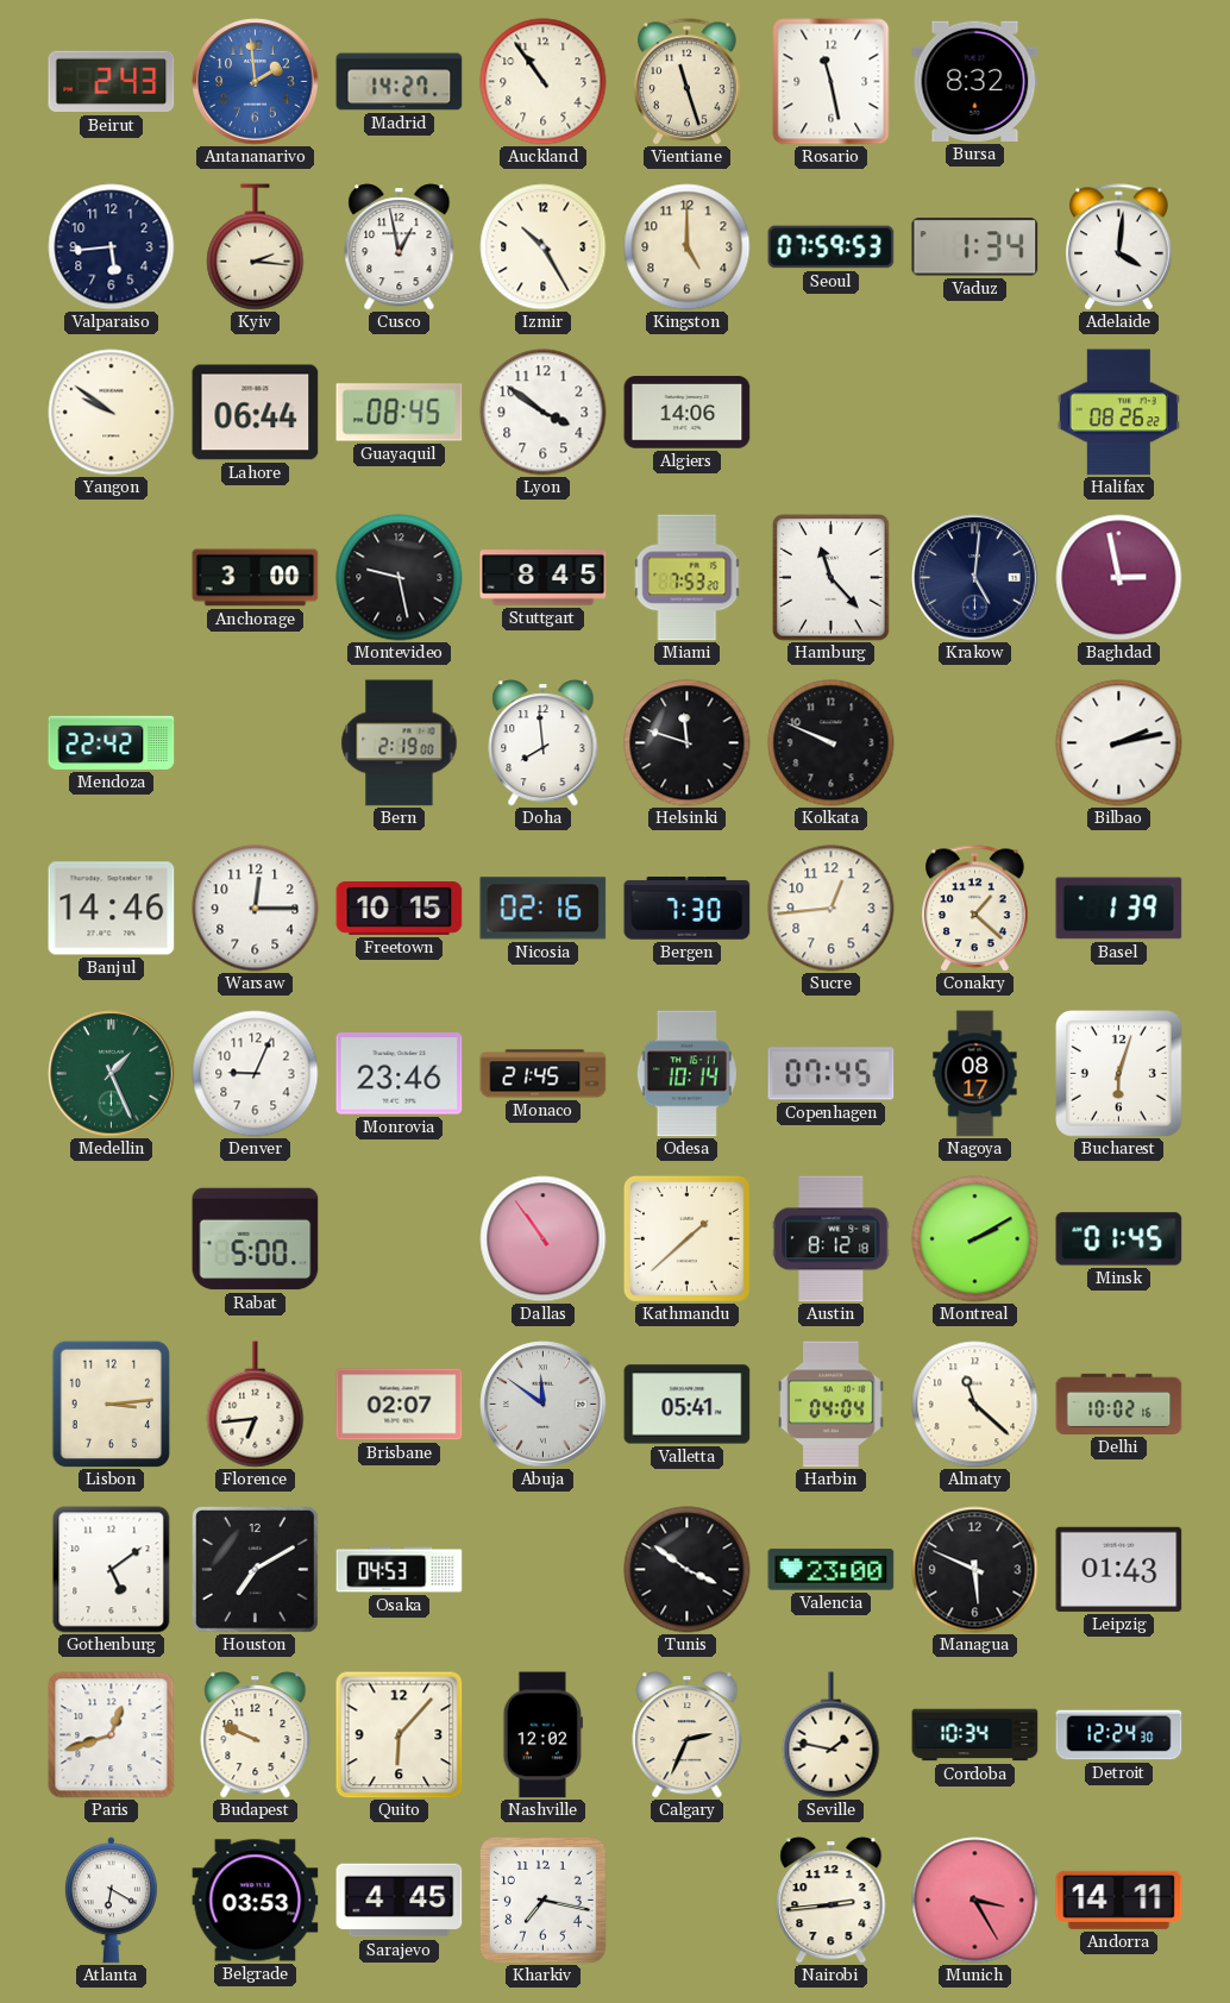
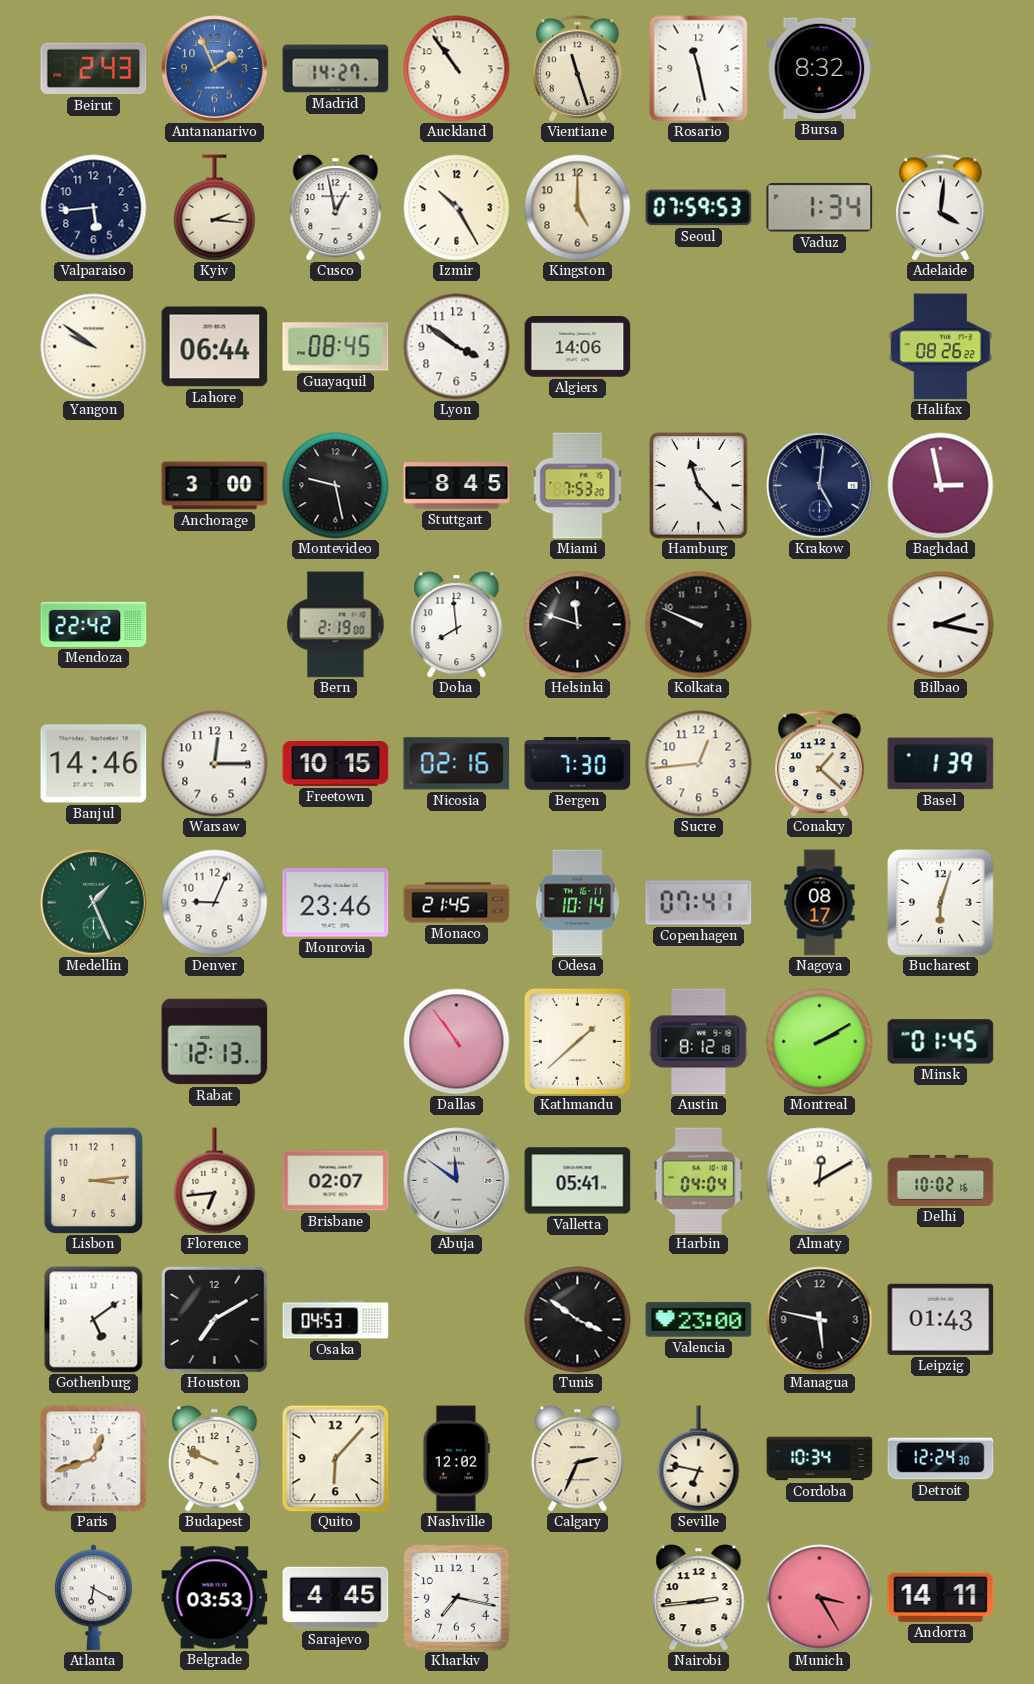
Antananarivo: 1:59 -> 1:56 (215, 69)
Bilbao: 2:13 -> 2:17 (941, 625)
Copenhagen: 07:45 -> 07:41 (699, 903)
Rabat: 5:00 -> 12:13 (215, 1042)
Almaty: 11:22 -> 12:10 (820, 1181)
Managua: 5:49 -> 5:47 (820, 1320)
Seville: 1:47 -> 6:47 (699, 1459)
